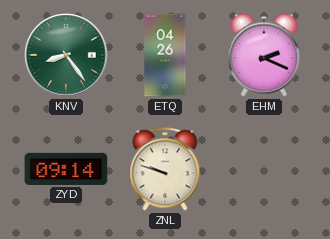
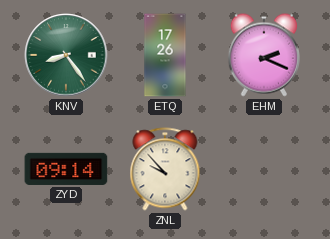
ETQ: 04:26 -> 17:26 (165, 55)
ZNL: 9:48 -> 9:53 (165, 169)
